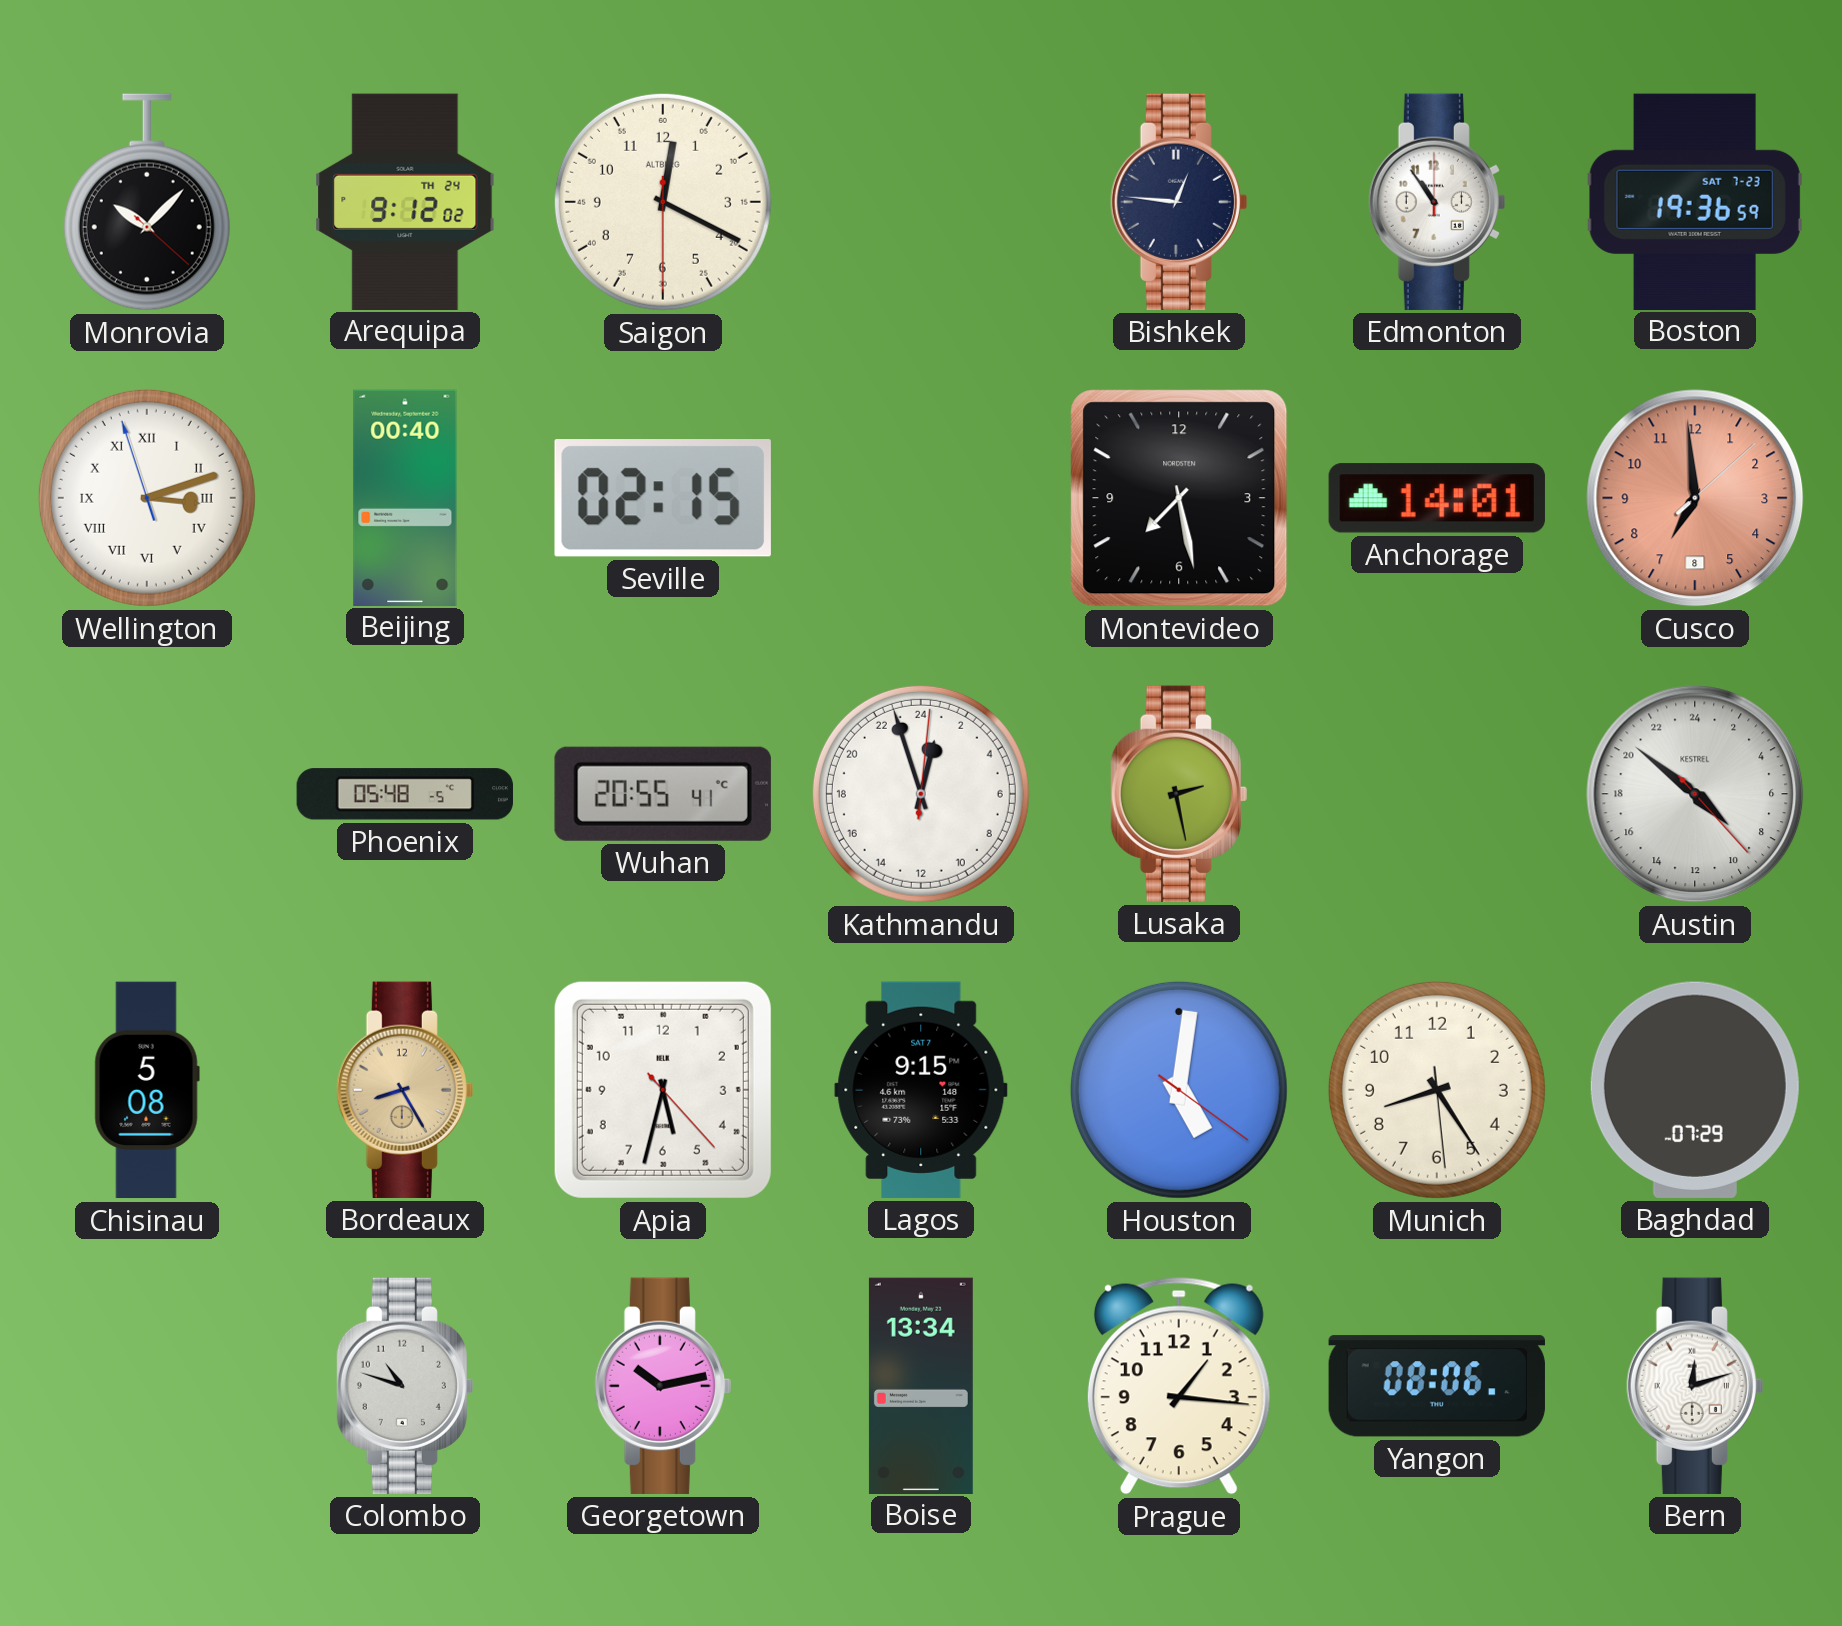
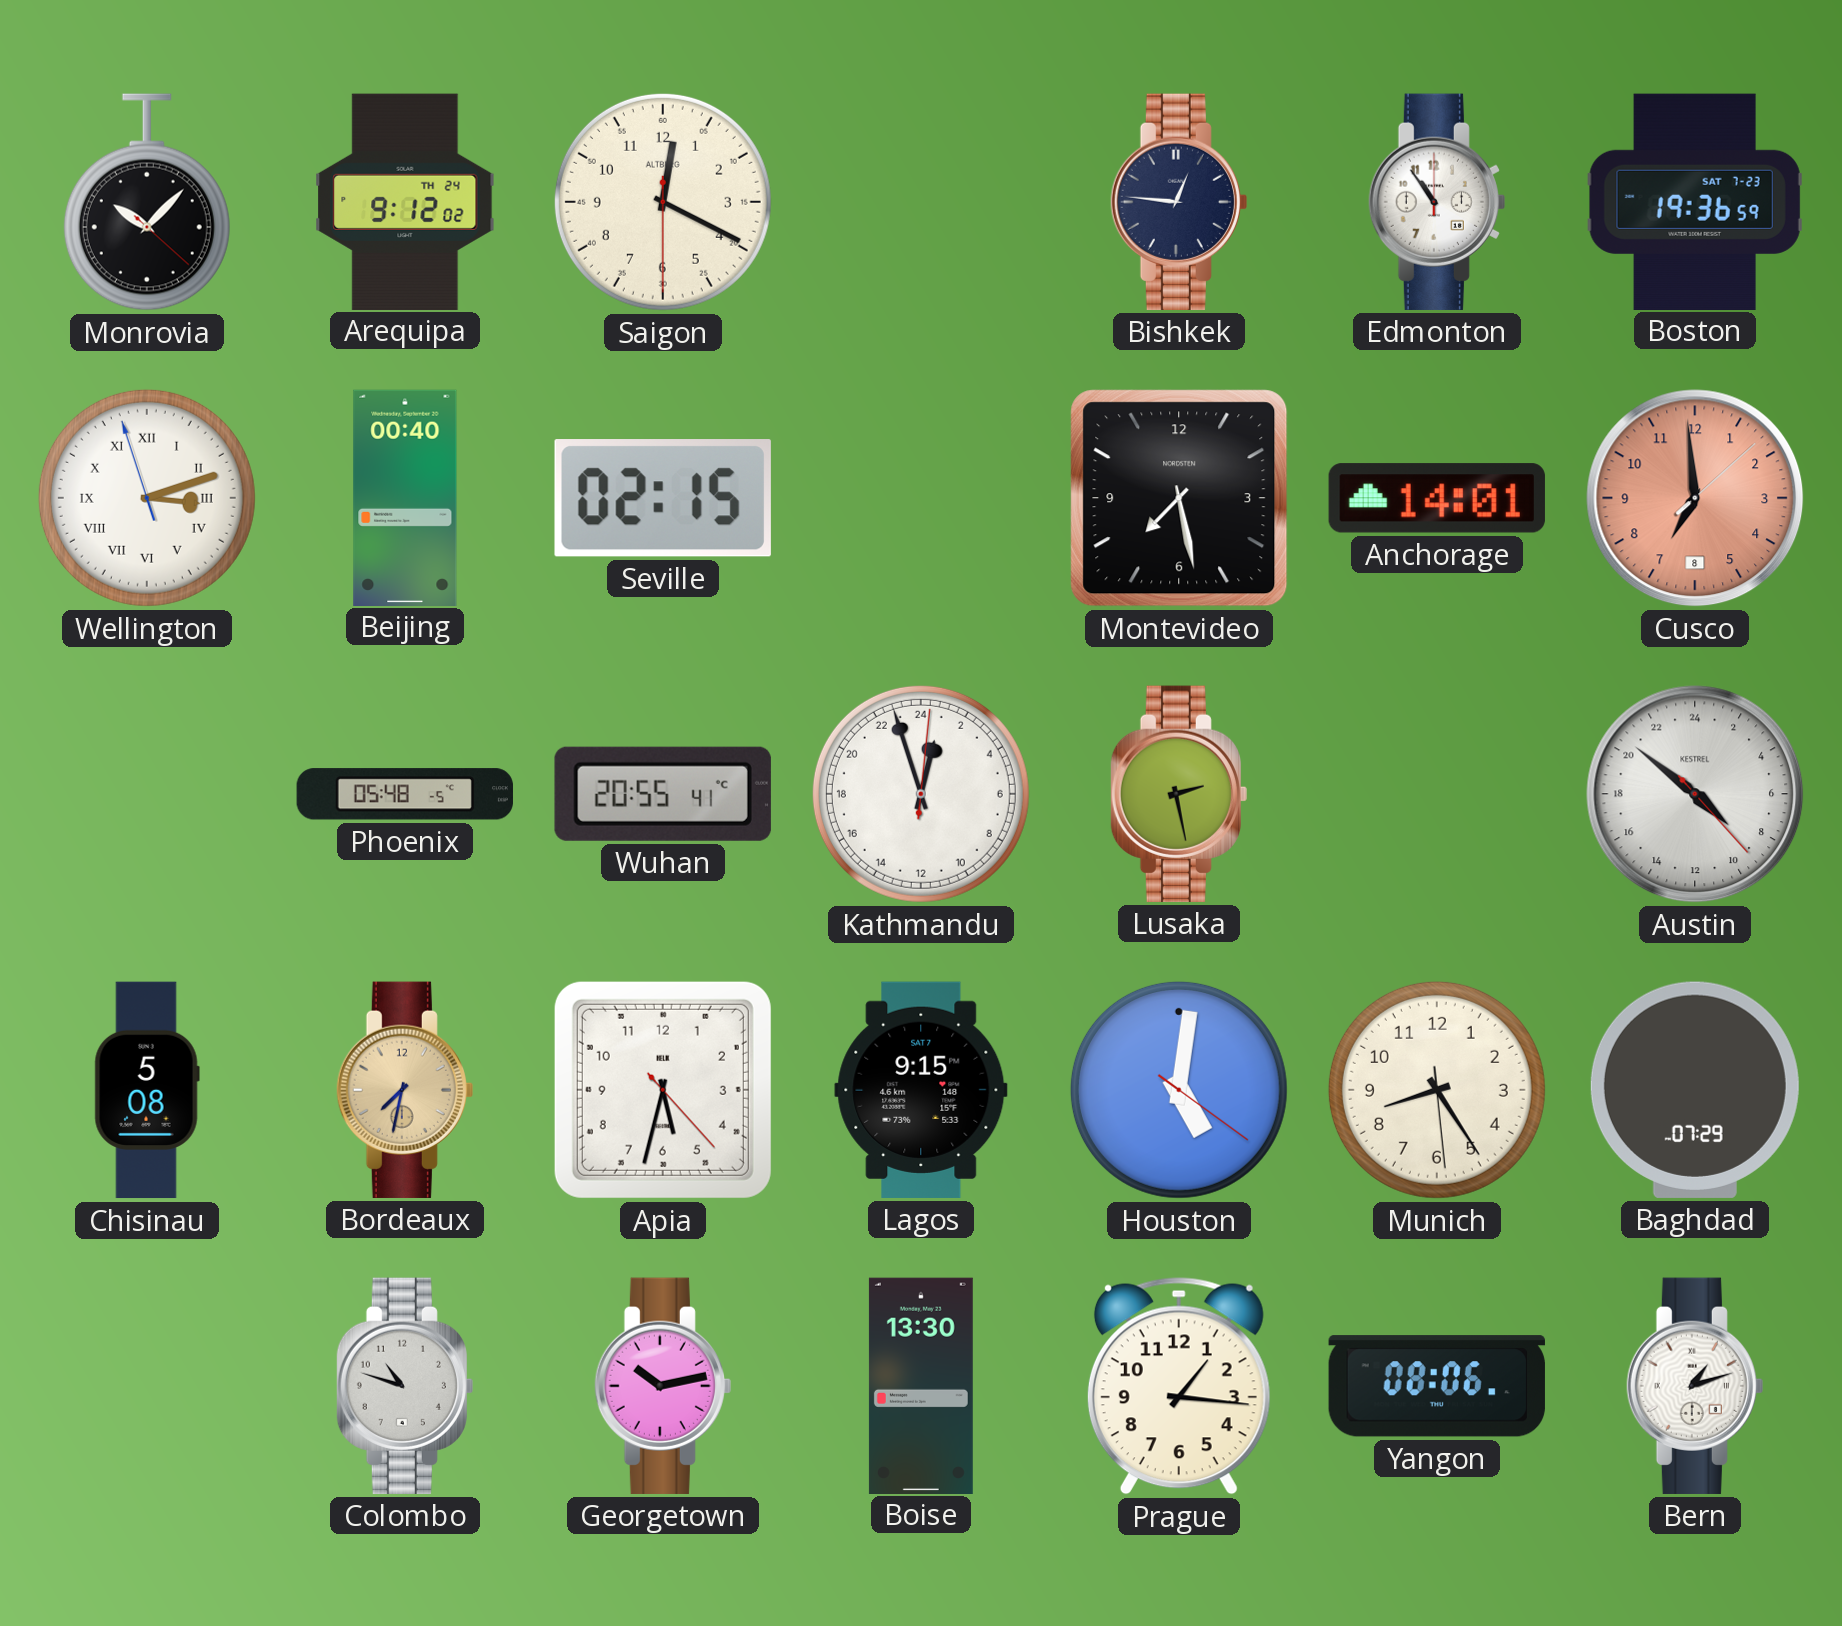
Bordeaux: 8:25 -> 7:32 (405, 1090)
Boise: 13:34 -> 13:30 (921, 1385)
Bern: 12:12 -> 1:12 (1695, 1386)
